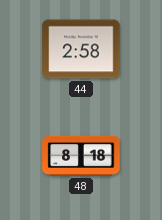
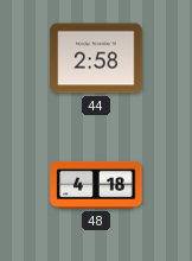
48: 8:18 -> 4:18 (96, 185)
